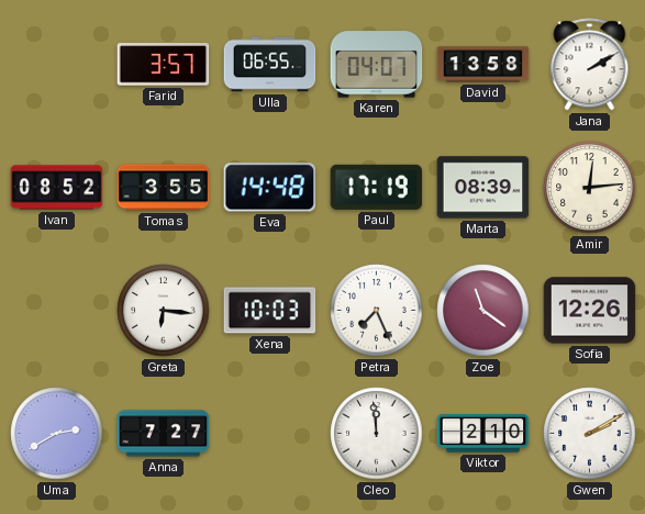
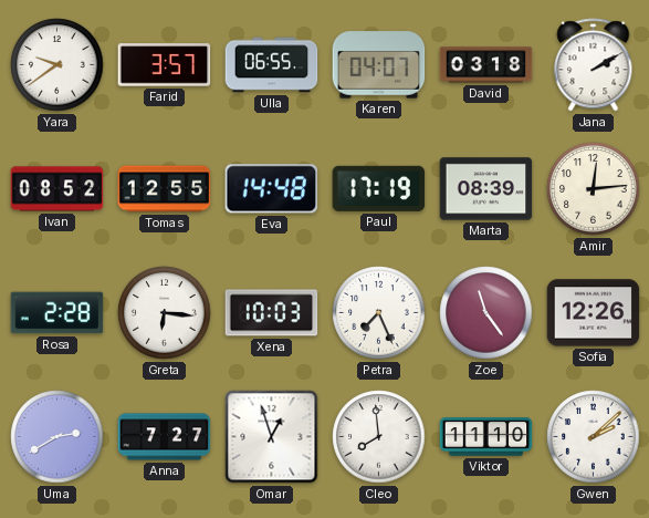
Yara: none -> 9:39 (57, 65)
David: 13:58 -> 03:18 (486, 65)
Tomas: 3:55 -> 12:55 (165, 189)
Rosa: none -> 2:28 (57, 313)
Zoe: 11:21 -> 11:24 (486, 313)
Omar: none -> 12:57 (272, 437)
Cleo: 11:59 -> 7:59 (379, 437)
Viktor: 2:10 -> 11:10 (486, 437)
Gwen: 2:10 -> 2:08 (594, 437)
